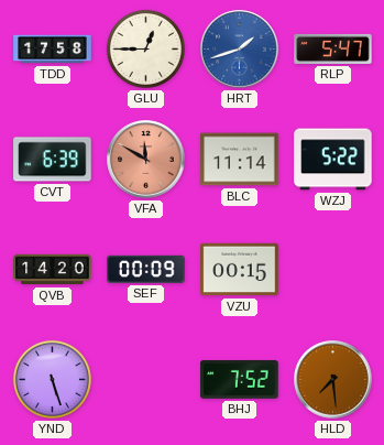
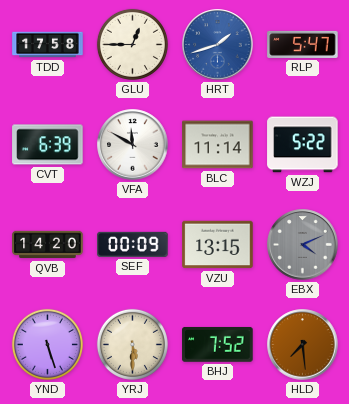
VFA dial: salmon -> white (133, 145)
VZU: 00:15 -> 13:15 (218, 245)
EBX: none -> 4:11 (303, 245)
YRJ: none -> 5:30 (132, 344)
